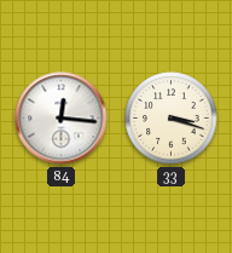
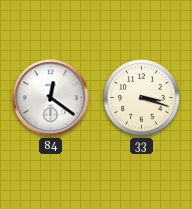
84: 12:16 -> 12:21 (51, 98)
